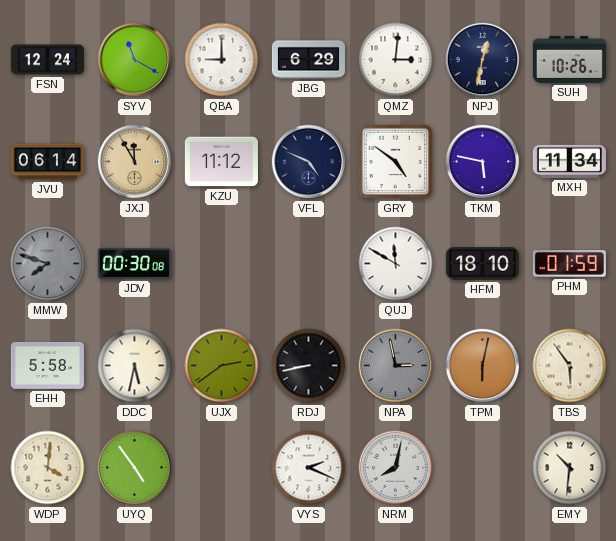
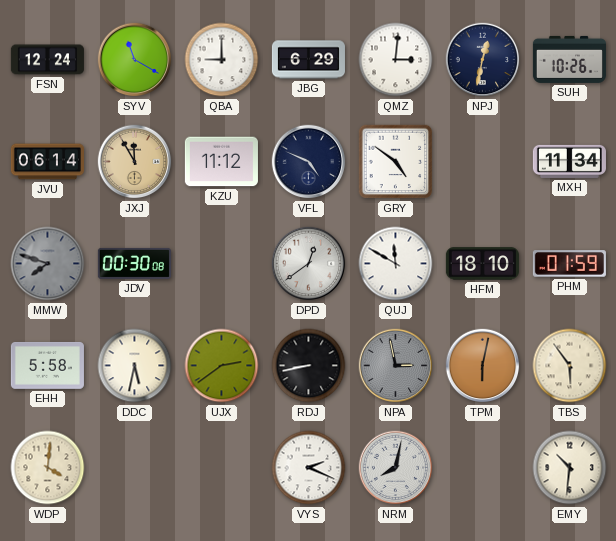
TKM: 5:47 -> none (483, 162)
DPD: none -> 12:39 (309, 264)
UYQ: 4:54 -> none (135, 468)
